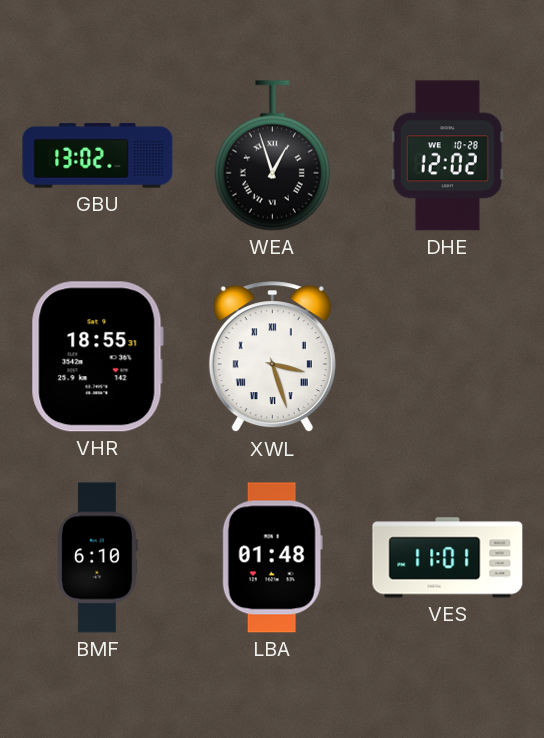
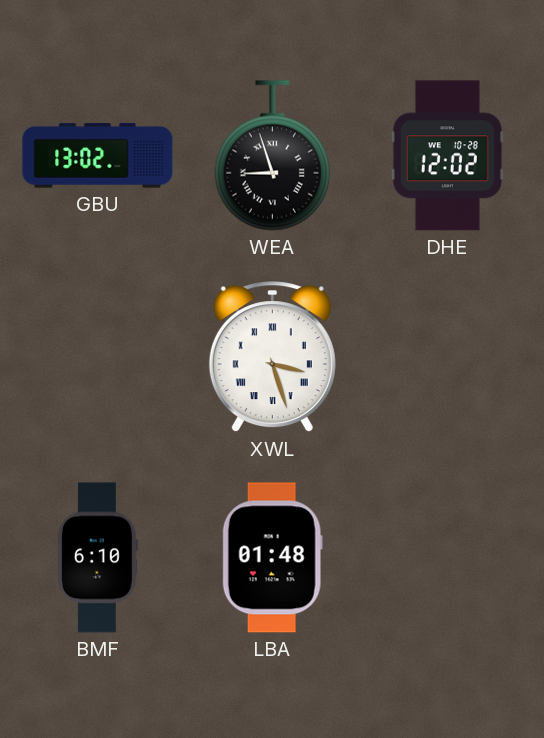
WEA: 12:57 -> 8:57 (272, 156)
VHR: 18:55 -> none (97, 357)
VES: 11:01 -> none (448, 558)
